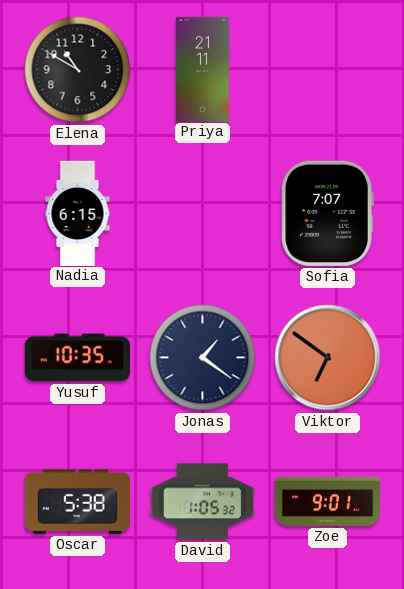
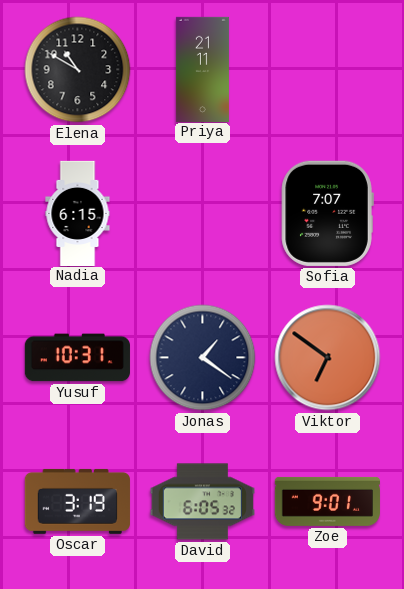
Yusuf: 10:35 -> 10:31 (77, 358)
Oscar: 5:38 -> 3:19 (77, 501)
David: 1:05 -> 6:05 (202, 502)
